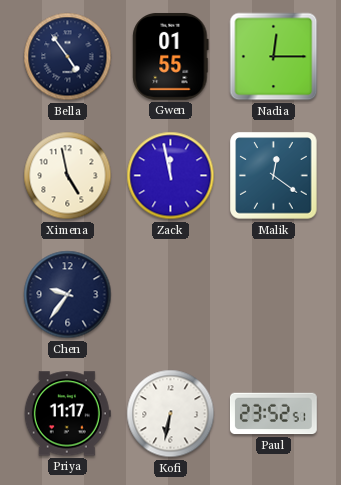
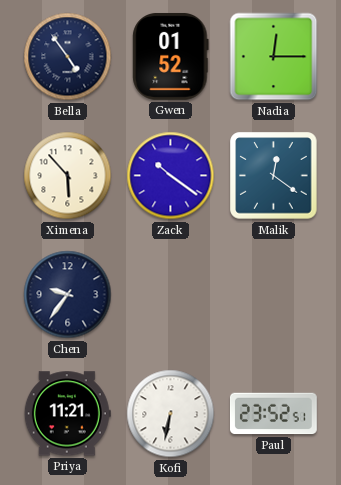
Gwen: 01:55 -> 01:52 (171, 56)
Ximena: 4:58 -> 5:53 (68, 176)
Zack: 11:58 -> 10:21 (171, 176)
Priya: 11:17 -> 11:21 (67, 414)
